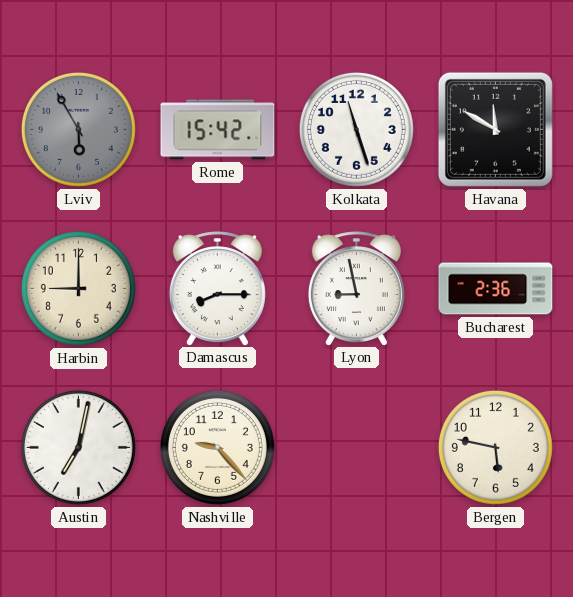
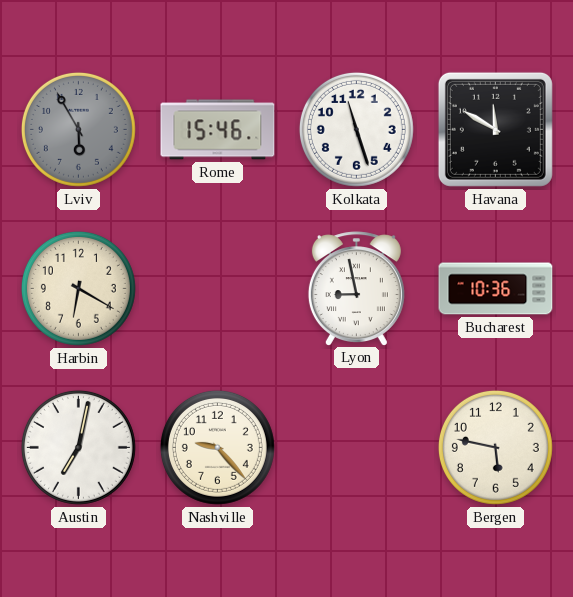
Rome: 15:42 -> 15:46 (218, 130)
Harbin: 9:00 -> 6:20 (78, 288)
Damascus: 8:15 -> none (217, 288)
Bucharest: 2:36 -> 10:36 (496, 289)
